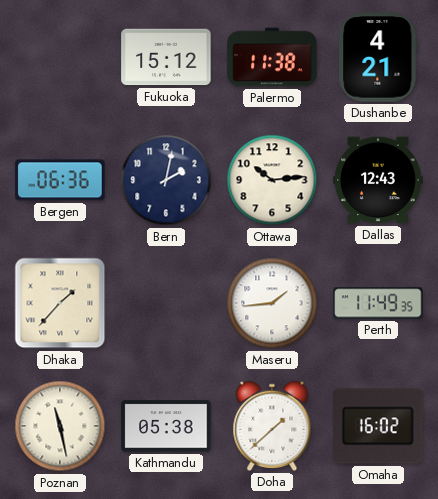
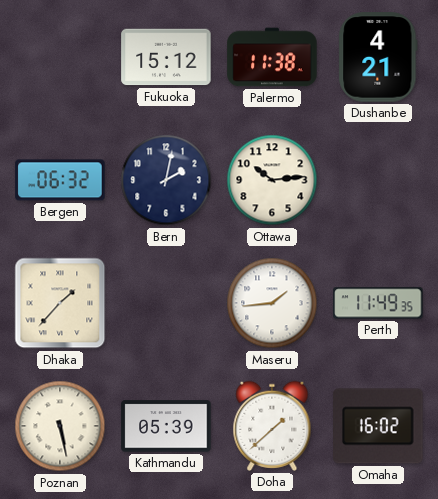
Bergen: 06:36 -> 06:32 (60, 180)
Dallas: 12:43 -> none (378, 180)
Poznan: 11:28 -> 5:28 (60, 426)
Kathmandu: 05:38 -> 05:39 (166, 426)
